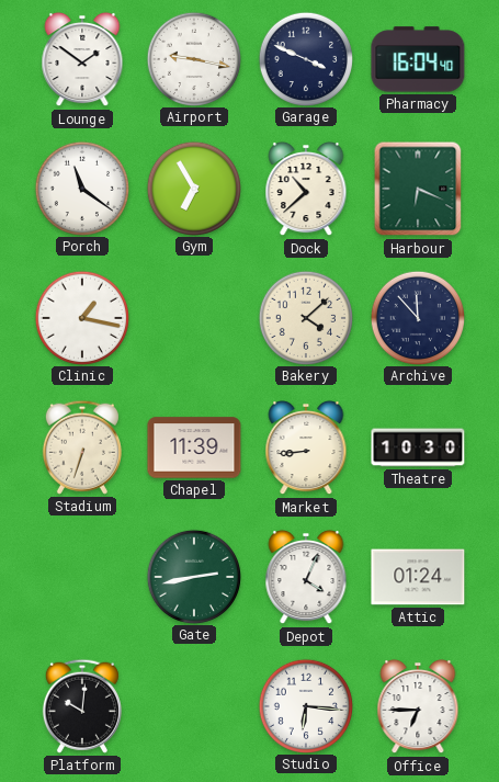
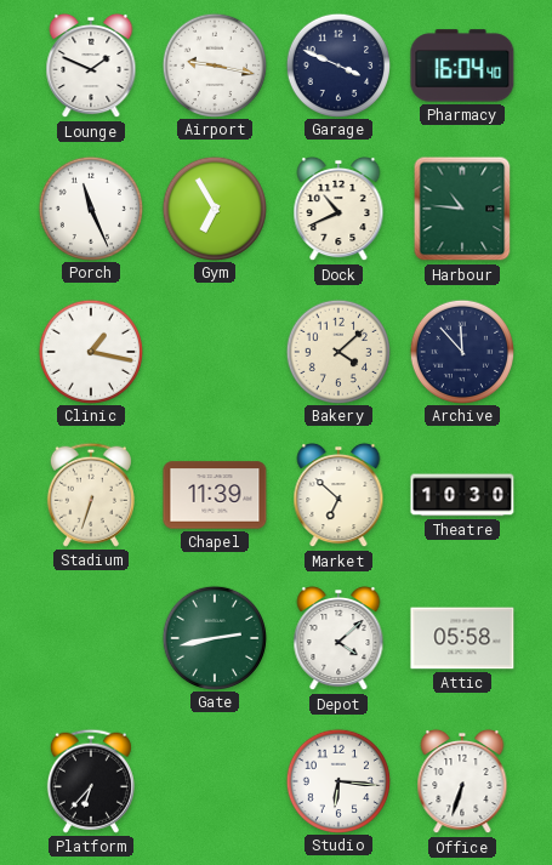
Lounge: 1:51 -> 1:49 (91, 66)
Porch: 11:21 -> 11:26 (90, 207)
Dock: 10:38 -> 10:41 (338, 209)
Harbour: 6:19 -> 10:46 (462, 209)
Market: 8:44 -> 6:52 (338, 495)
Depot: 4:04 -> 4:08 (338, 638)
Attic: 01:24 -> 05:58 (462, 638)
Platform: 10:01 -> 6:37 (91, 781)
Office: 6:45 -> 6:33 (462, 781)
